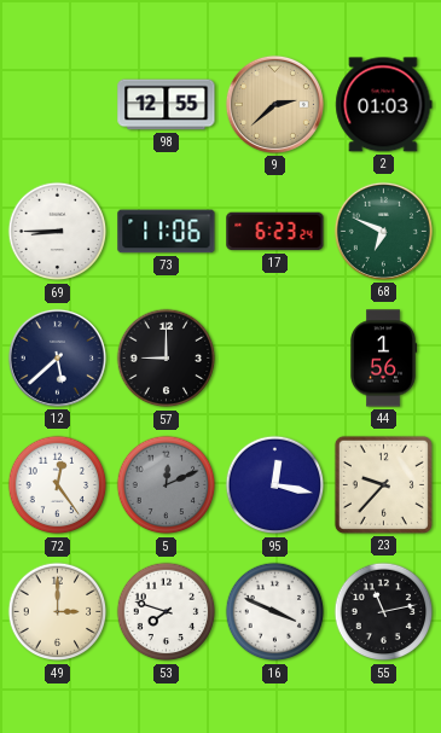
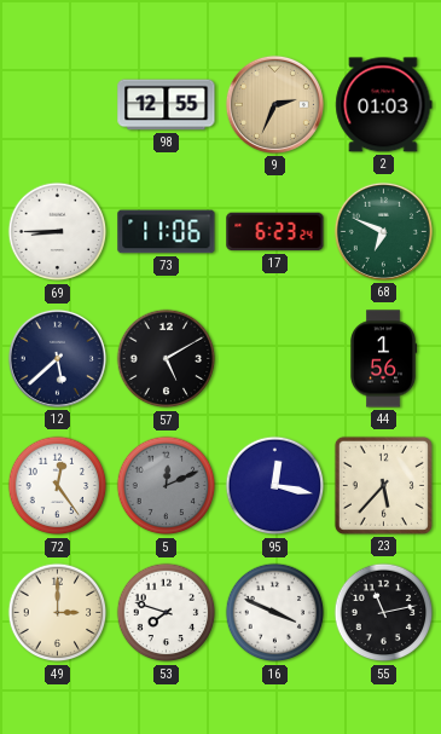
9: 2:38 -> 2:34 (274, 104)
57: 9:00 -> 5:10 (167, 359)
23: 9:37 -> 5:37 (383, 485)
